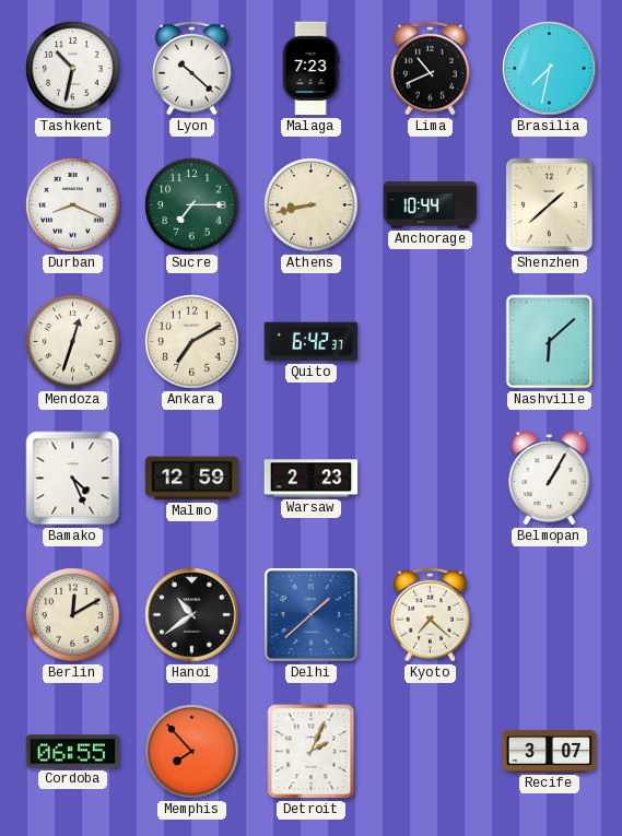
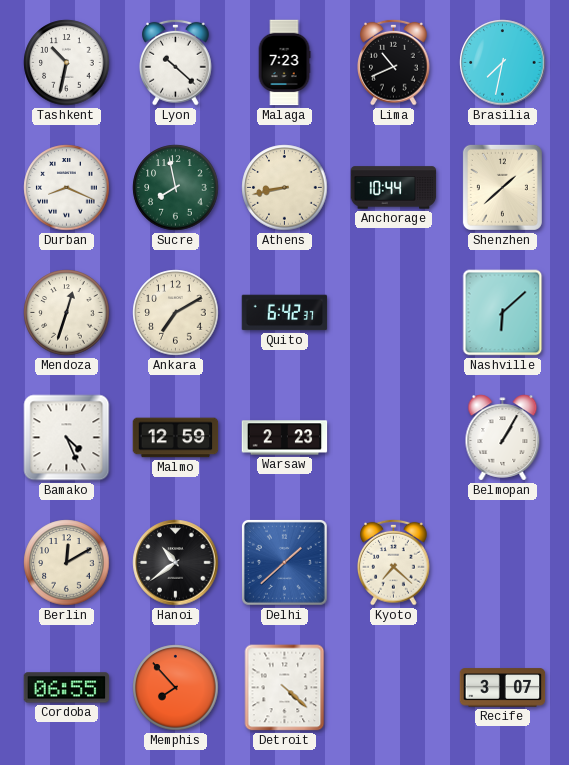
Sucre: 7:15 -> 7:58 (176, 188)
Detroit: 2:04 -> 4:22 (285, 688)
